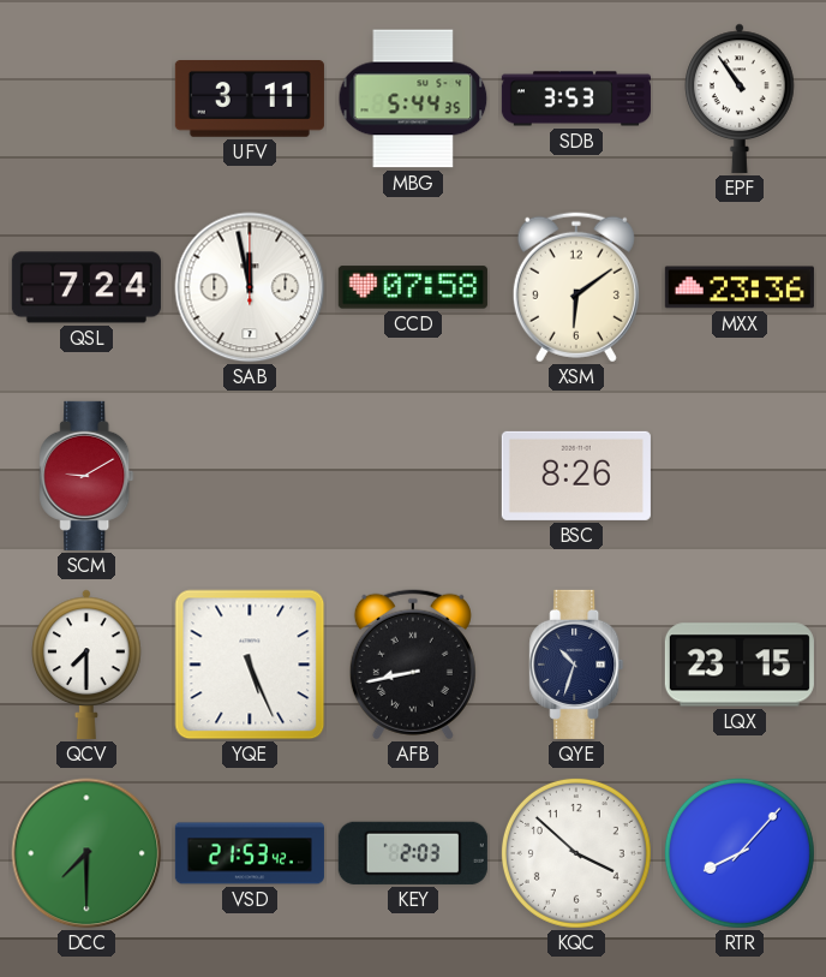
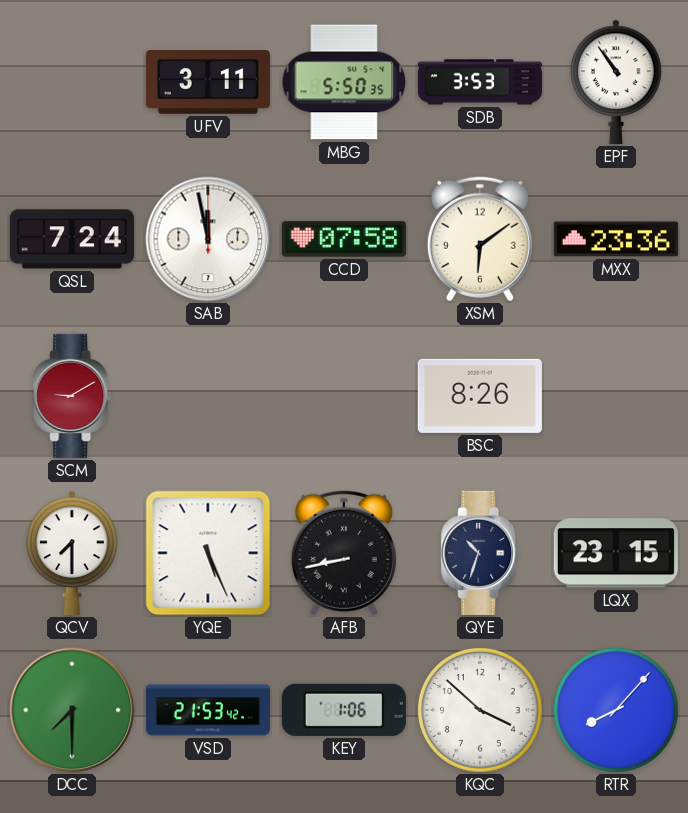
MBG: 5:44 -> 5:50 (344, 82)
KEY: 2:03 -> 1:06 (344, 710)
